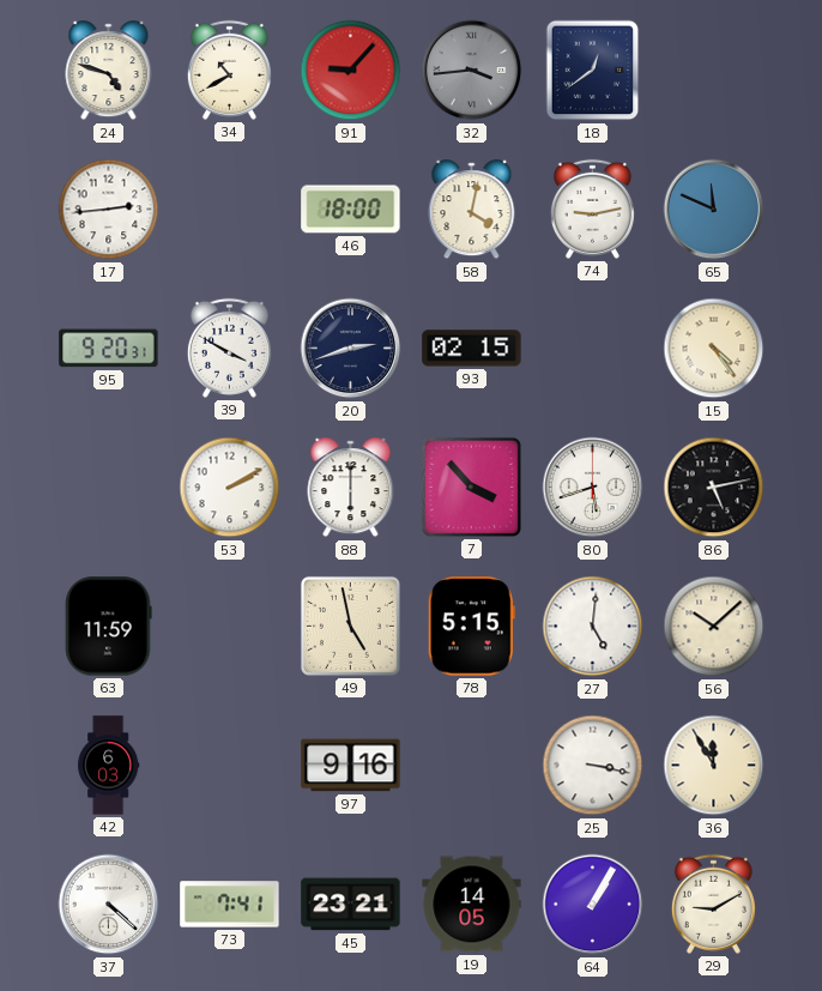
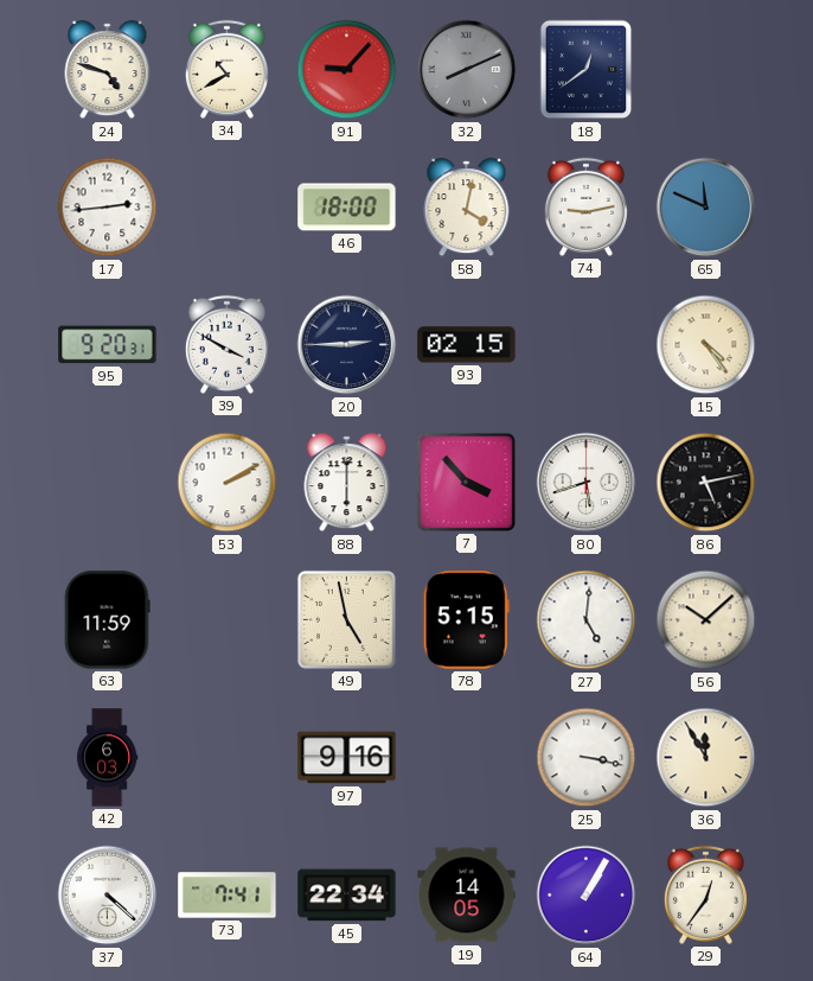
32: 3:44 -> 8:11 (467, 70)
20: 2:42 -> 2:45 (347, 345)
45: 23:21 -> 22:34 (347, 896)
29: 9:10 -> 12:36 (705, 894)
